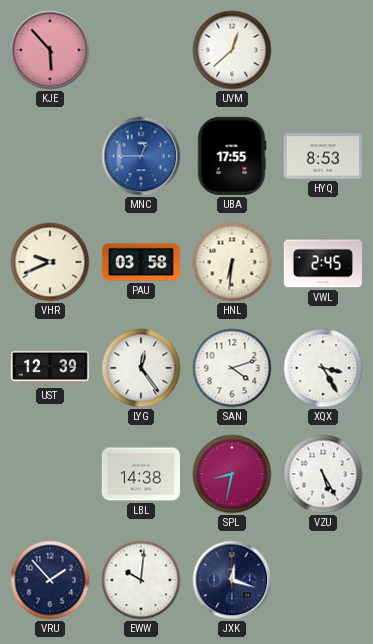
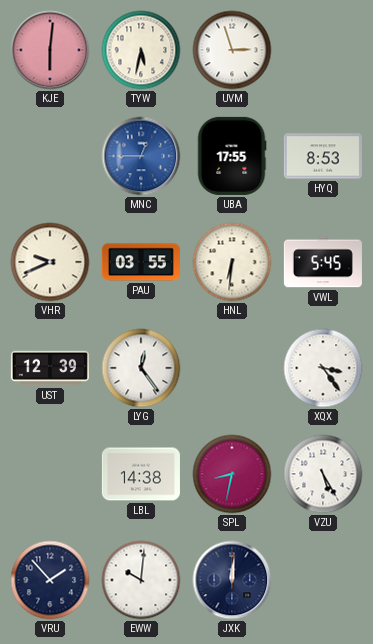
KJE: 5:53 -> 6:01 (50, 50)
TYW: none -> 5:32 (141, 50)
UVM: 12:38 -> 2:57 (232, 50)
PAU: 03:58 -> 03:55 (141, 262)
VWL: 2:45 -> 5:45 (323, 262)
SAN: 4:12 -> none (232, 368)
XQX: 3:25 -> 3:24 (323, 368)
JXK: 12:18 -> 12:01 (232, 580)
